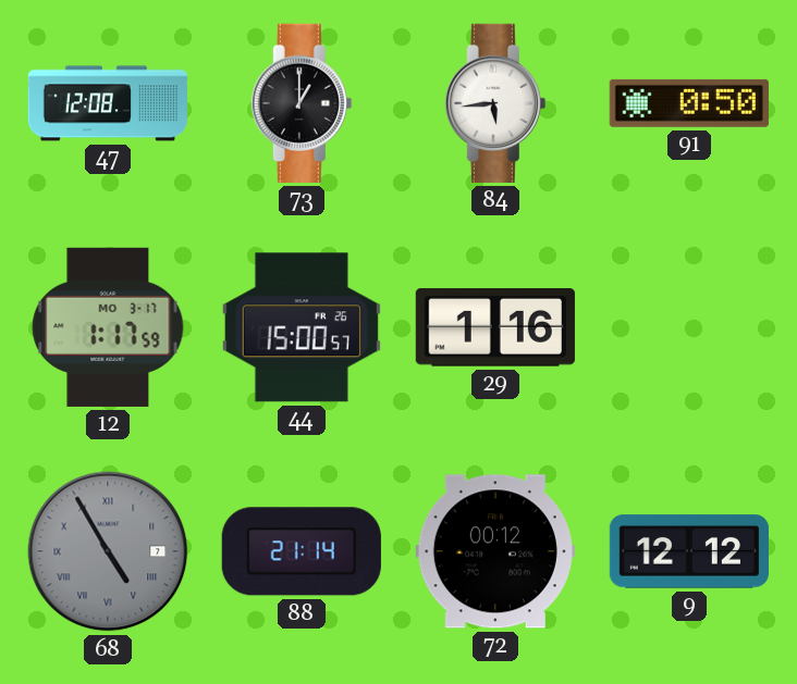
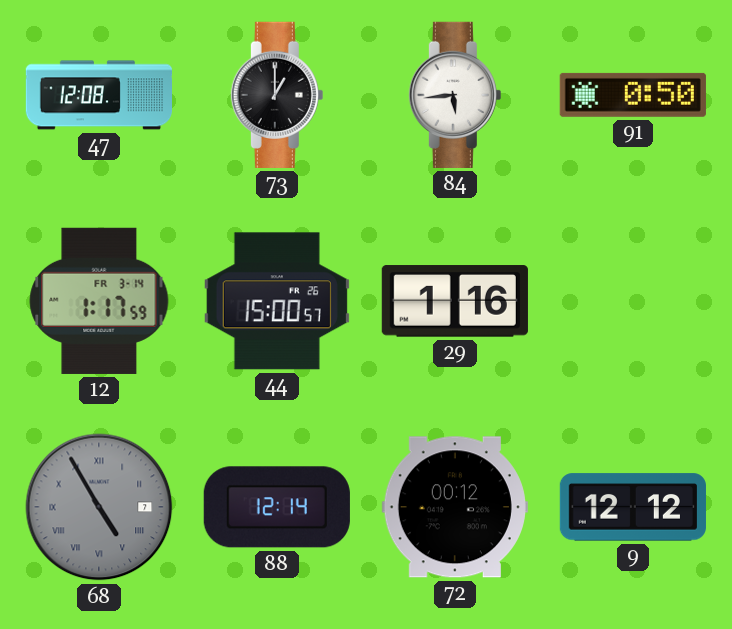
12 date: MO 3-17 -> FR 3-14 (99, 301)
88: 21:14 -> 12:14 (277, 507)
